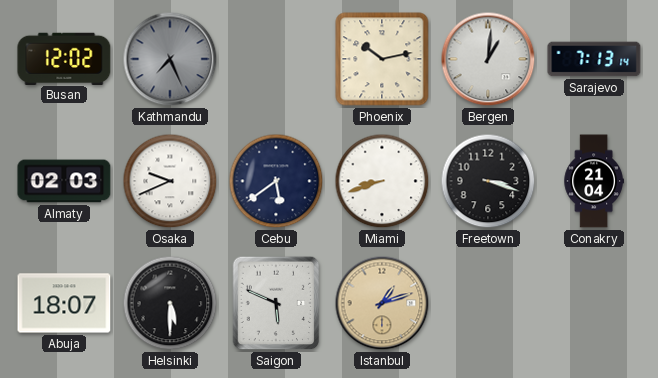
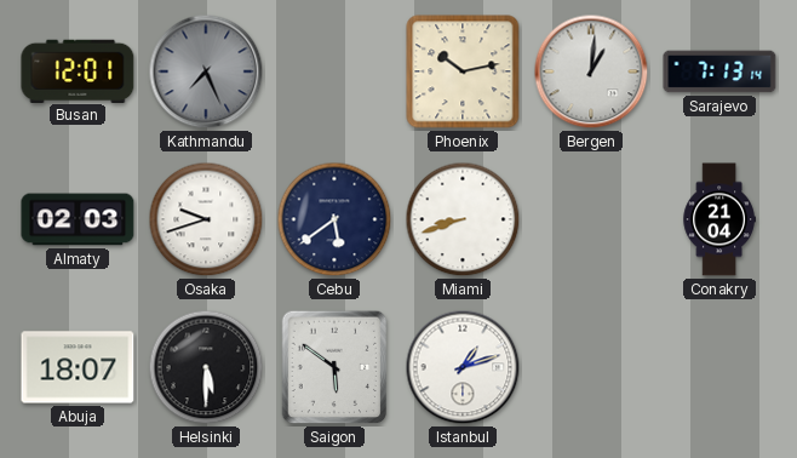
Busan: 12:02 -> 12:01 (78, 70)
Osaka: 9:41 -> 9:42 (206, 219)
Freetown: 3:18 -> none (488, 181)
Saigon: 5:49 -> 5:51 (334, 367)
Istanbul dial: champagne -> white (463, 367)
